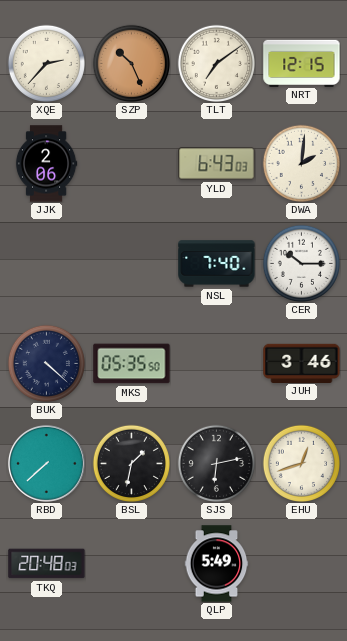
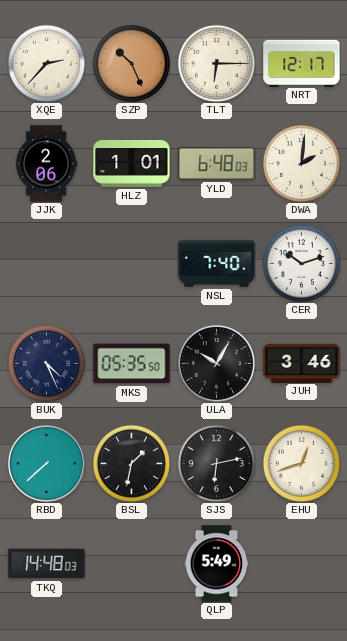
TLT: 7:09 -> 6:15 (216, 63)
NRT: 12:15 -> 12:17 (302, 63)
HLZ: none -> 1:01 (132, 164)
YLD: 6:43 -> 6:48 (217, 164)
CER: 10:15 -> 10:12 (301, 263)
BUK: 4:22 -> 4:26 (46, 363)
ULA: none -> 10:05 (216, 363)
TKQ: 20:48 -> 14:48 (47, 564)
